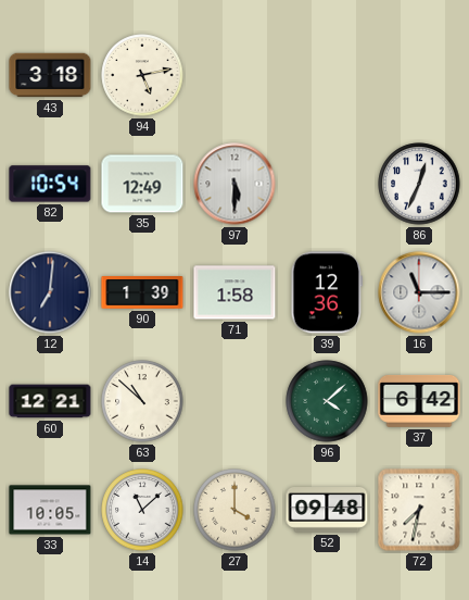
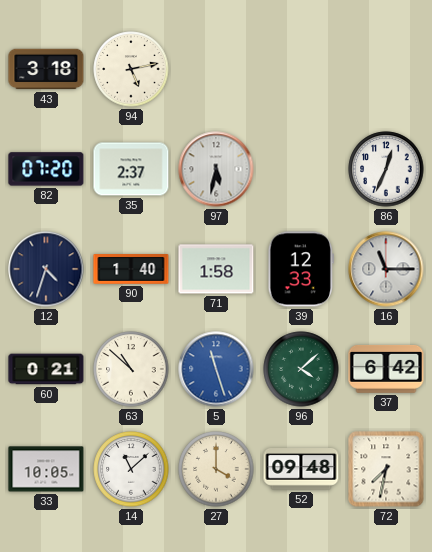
82: 10:54 -> 07:20 (46, 169)
35: 12:49 -> 2:37 (131, 169)
97: 5:30 -> 5:32 (216, 169)
12: 7:01 -> 4:33 (46, 269)
90: 1:39 -> 1:40 (131, 269)
39: 12:36 -> 12:33 (300, 269)
60: 12:21 -> 0:21 (46, 369)
5: none -> 11:27 (216, 369)
